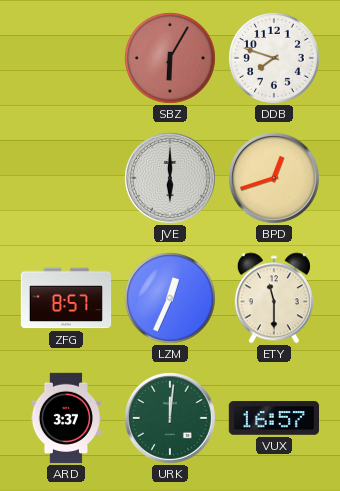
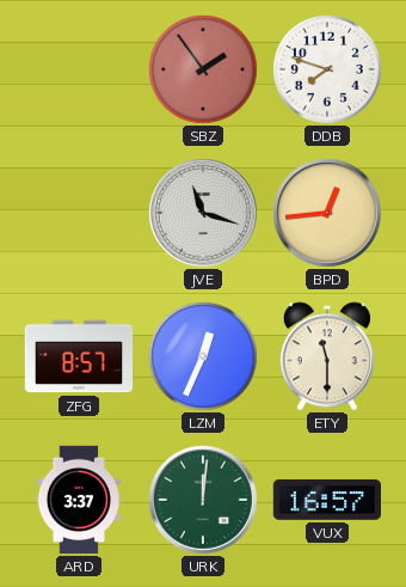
SBZ: 6:05 -> 1:54 (204, 71)
JVE: 6:00 -> 11:18 (203, 213)
BPD: 12:42 -> 12:44 (327, 213)
